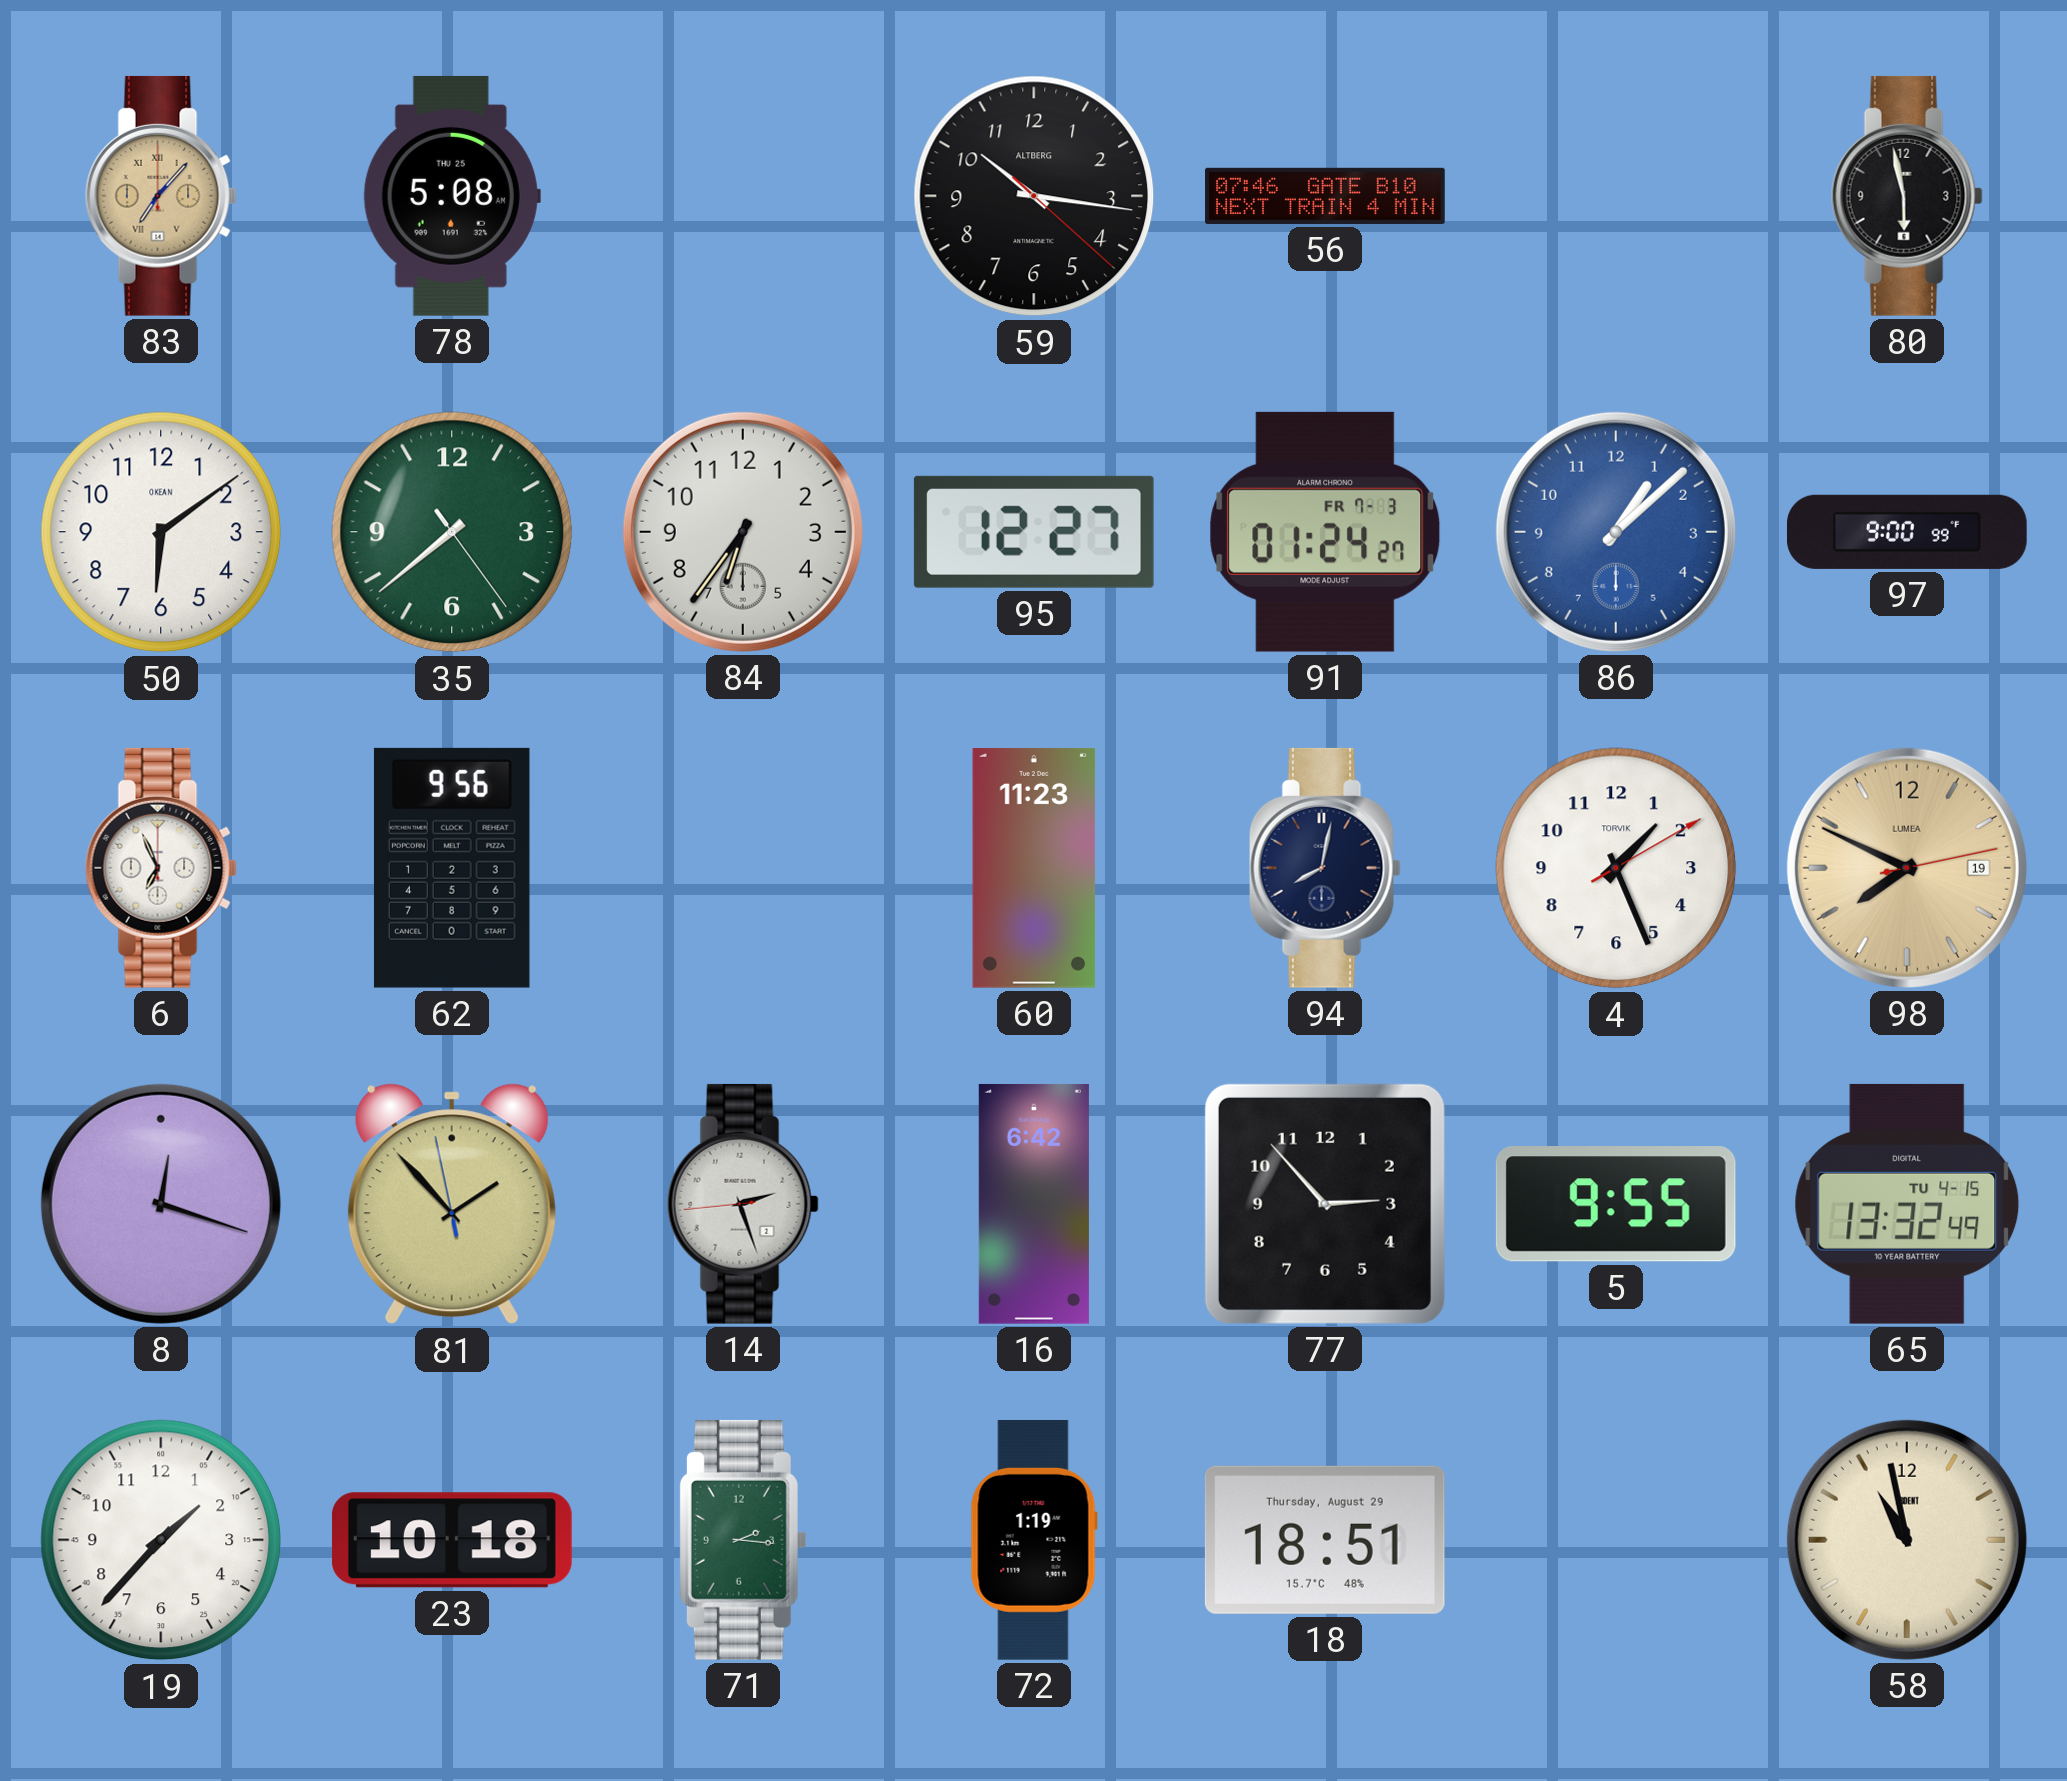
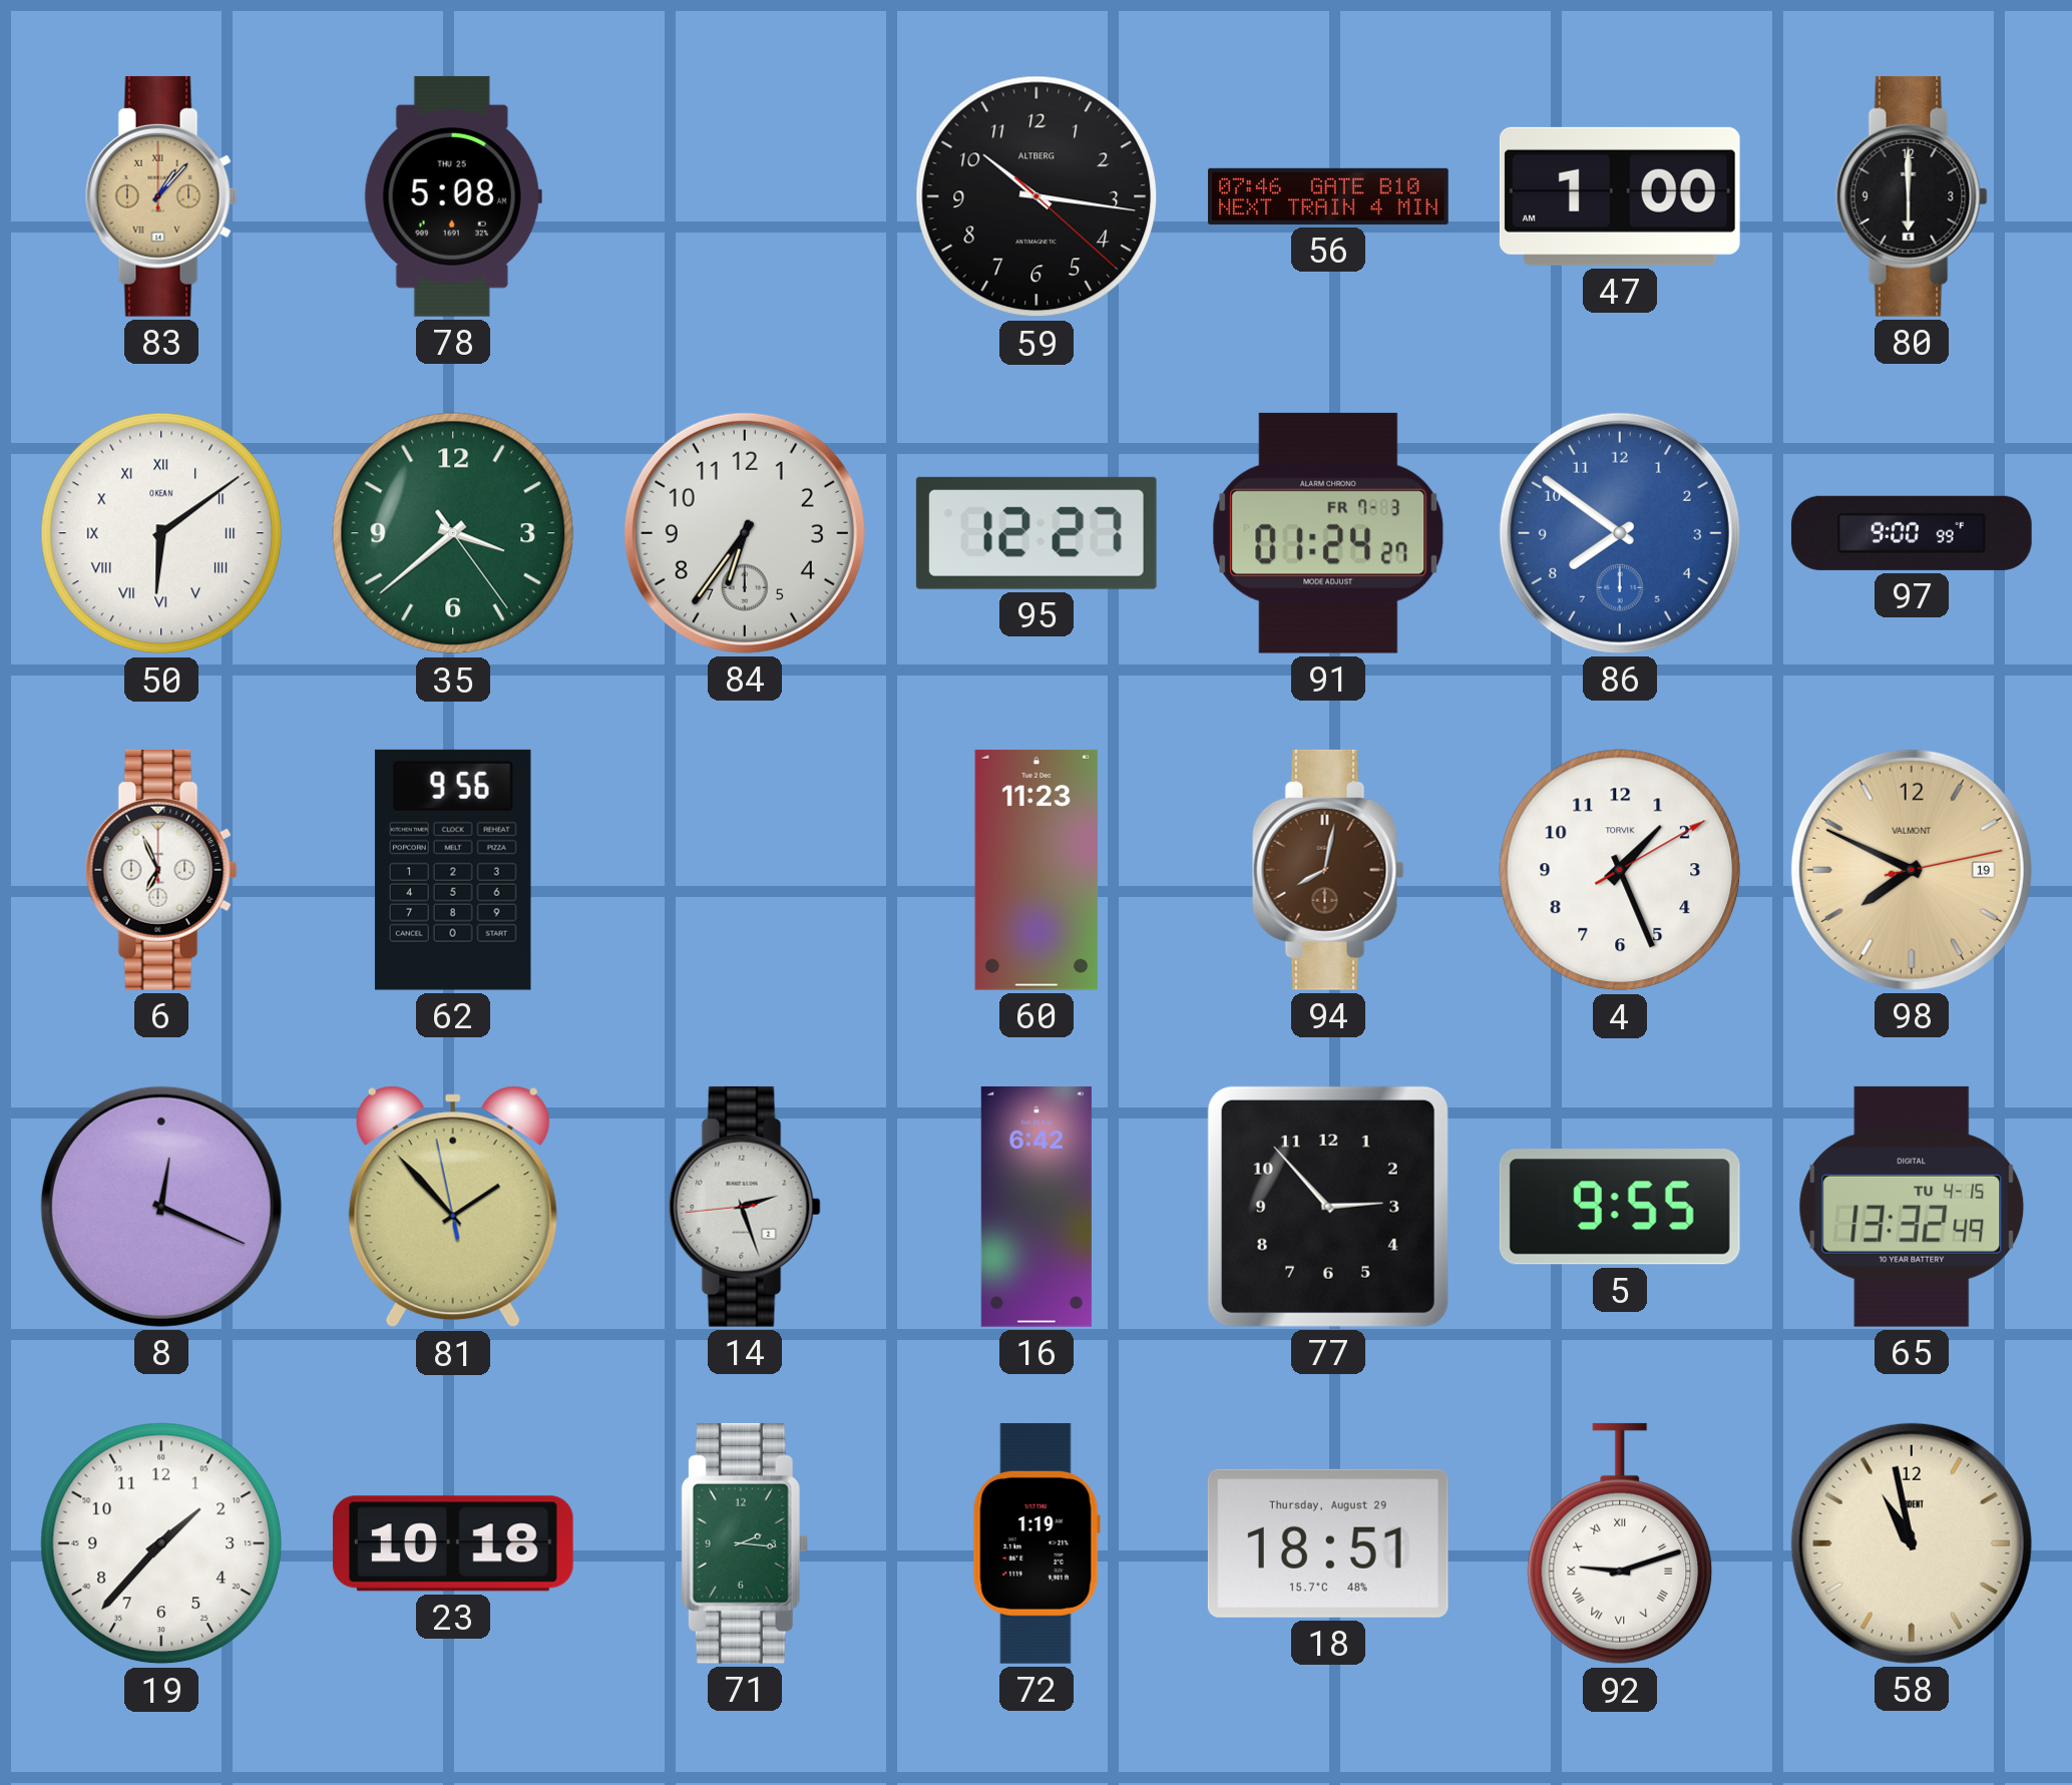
83: 7:07 -> 1:07 (161, 196)
47: none -> 1:00 (1620, 196)
80: 5:58 -> 6:00 (1912, 196)
50 numerals: Arabic -> Roman (161, 533)
35: 7:38 -> 3:38 (453, 533)
86: 1:08 -> 7:51 (1620, 533)
94 dial: navy -> brown (1328, 870)
98 brand: LUMEA -> VALMONT (1912, 870)
8: 12:18 -> 12:19 (161, 1207)
92: none -> 9:12 (1620, 1543)
